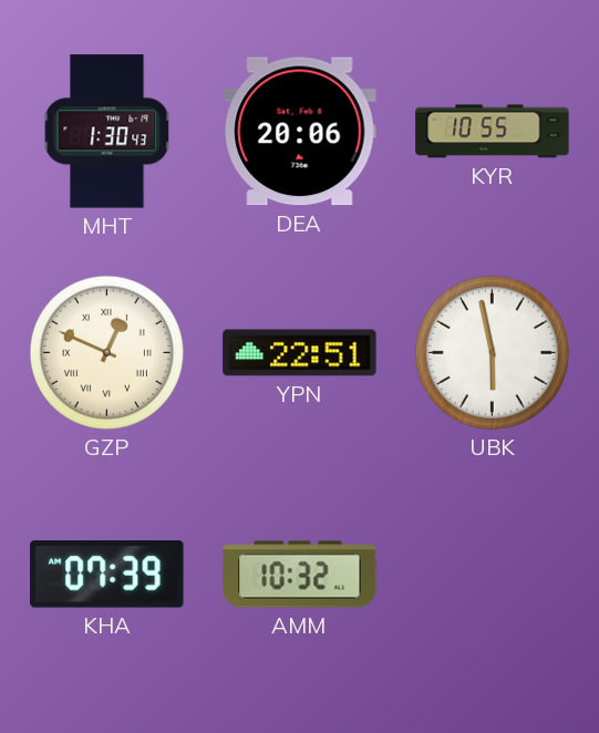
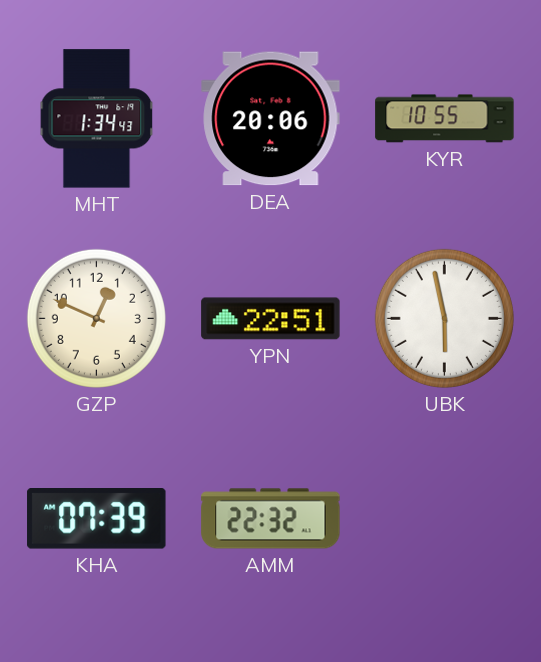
MHT: 1:30 -> 1:34 (97, 119)
GZP numerals: Roman -> Arabic (96, 318)
AMM: 10:32 -> 22:32 (271, 519)
